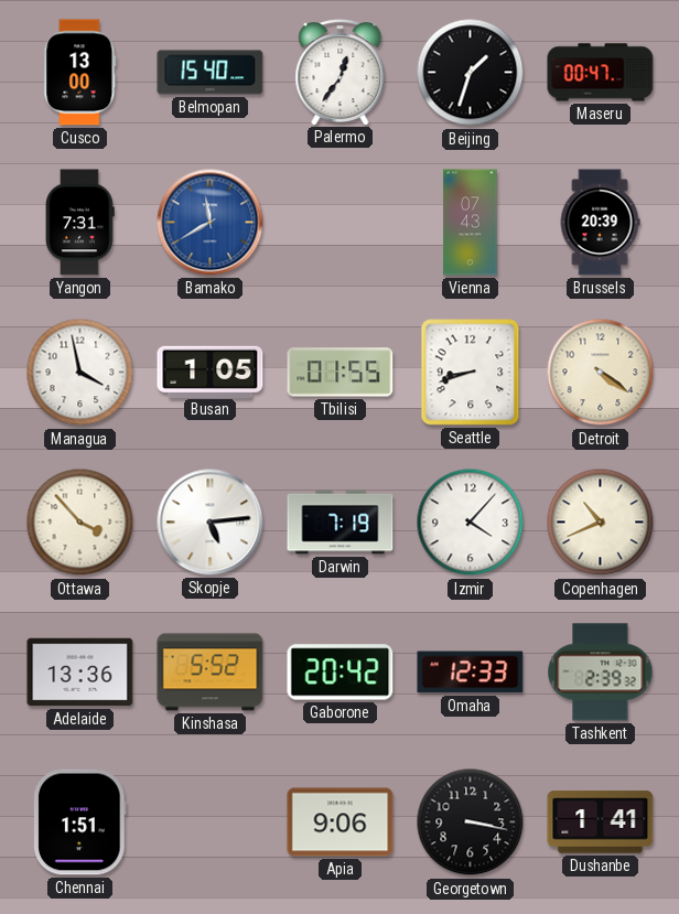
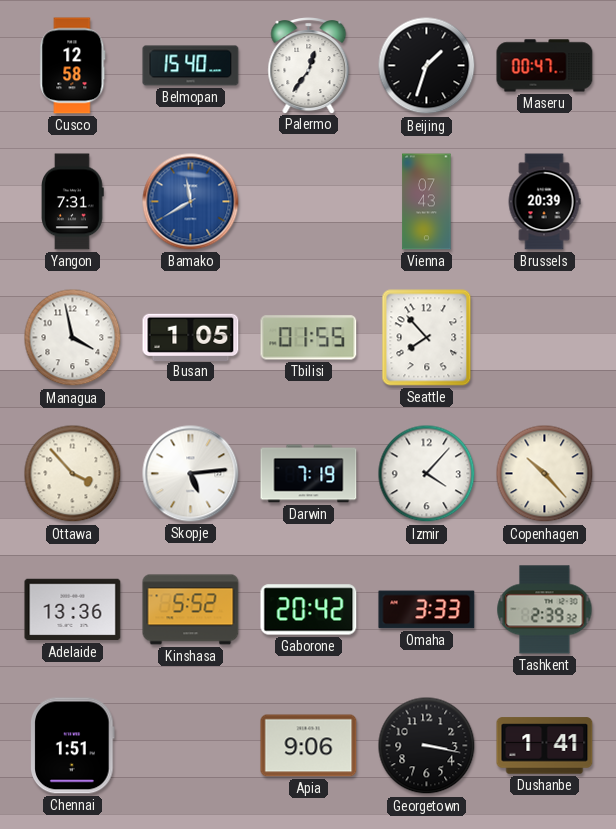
Cusco: 13:00 -> 12:58 (73, 66)
Seattle: 8:42 -> 7:53 (427, 338)
Detroit: 4:21 -> none (601, 373)
Copenhagen: 10:41 -> 10:23 (545, 474)
Omaha: 12:33 -> 3:33 (427, 610)
